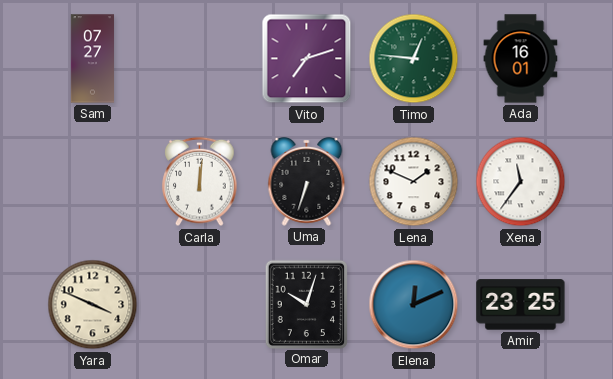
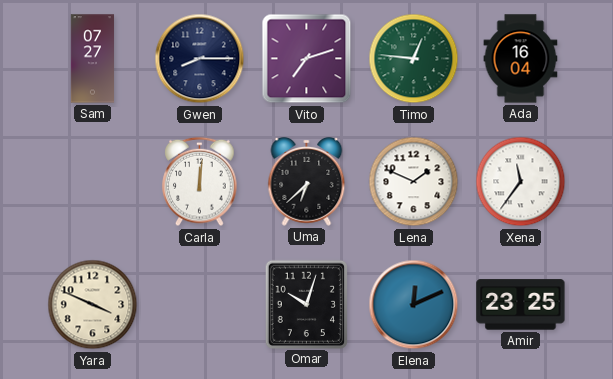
Gwen: none -> 8:15 (200, 59)
Ada: 16:01 -> 16:04 (521, 59)
Uma: 6:33 -> 6:38 (307, 182)
